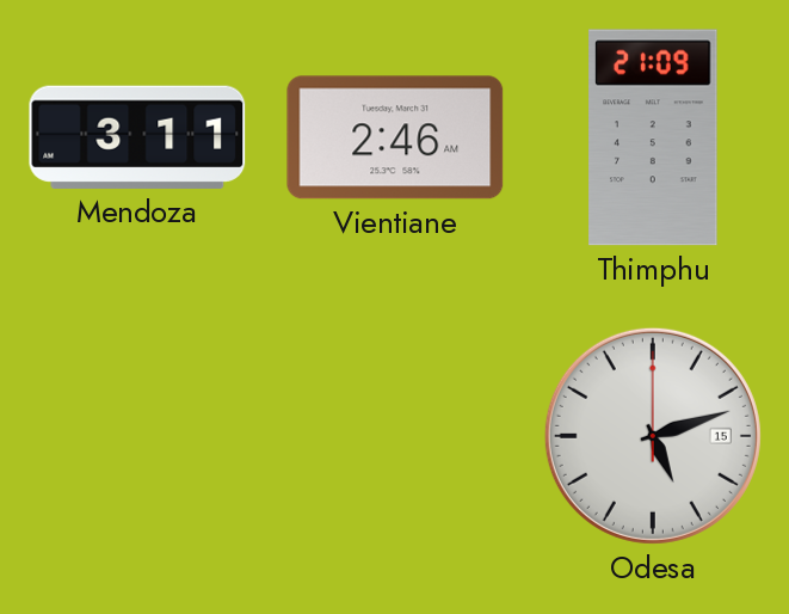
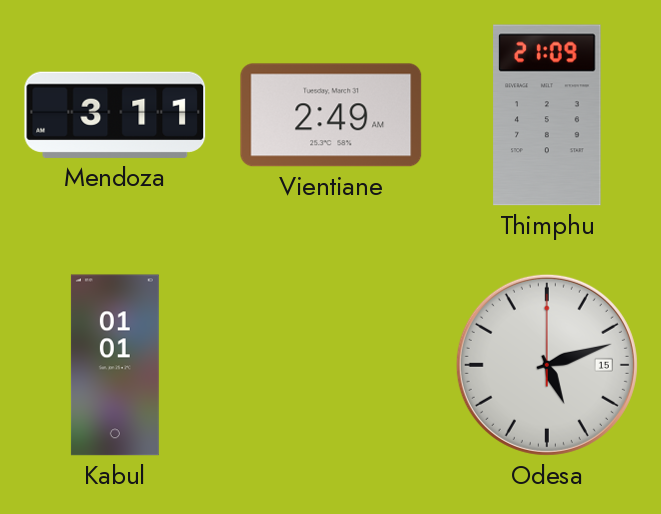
Vientiane: 2:46 -> 2:49 (331, 115)
Kabul: none -> 01:01 (115, 365)
